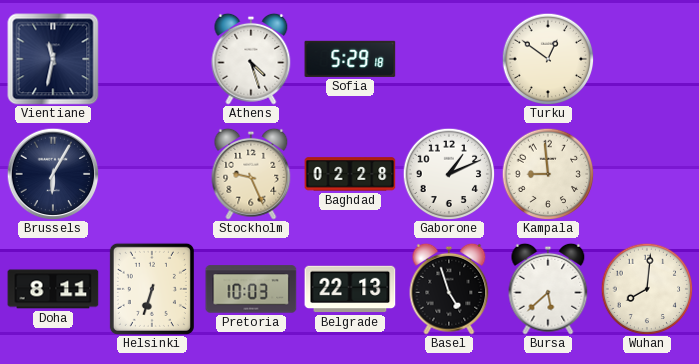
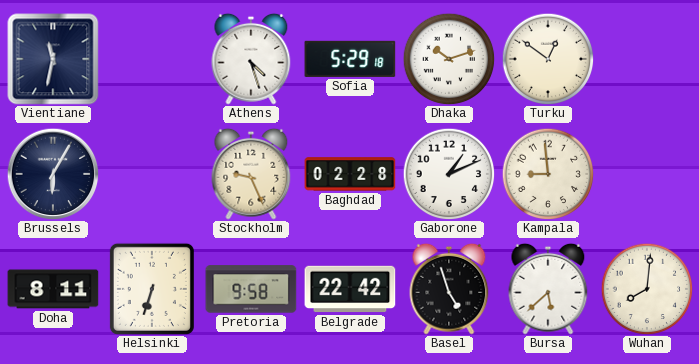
Dhaka: none -> 10:12 (449, 59)
Pretoria: 10:03 -> 9:58 (251, 289)
Belgrade: 22:13 -> 22:42 (350, 289)
